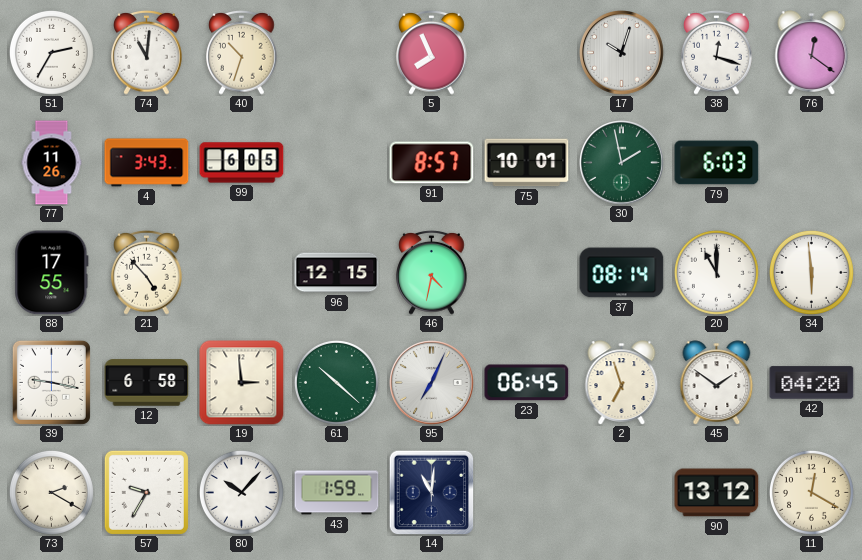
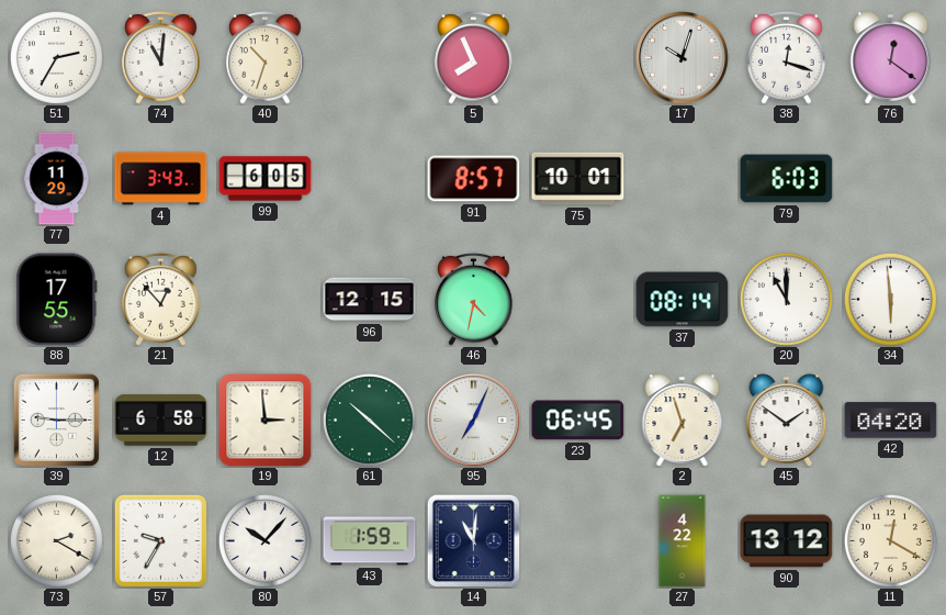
77: 11:26 -> 11:29 (57, 179)
30: 1:58 -> none (622, 163)
21: 4:53 -> 12:53 (161, 299)
39: 9:17 -> 9:15 (56, 420)
27: none -> 4:22 (683, 541)
